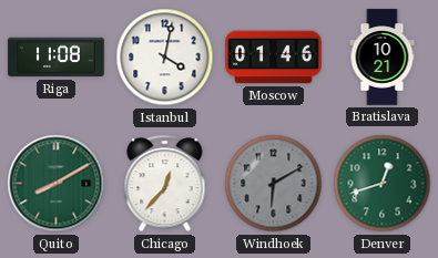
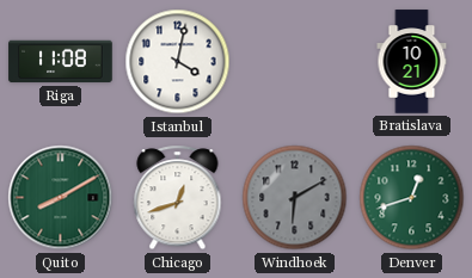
Moscow: 01:46 -> none (274, 58)
Chicago: 12:37 -> 12:42 (178, 198)
